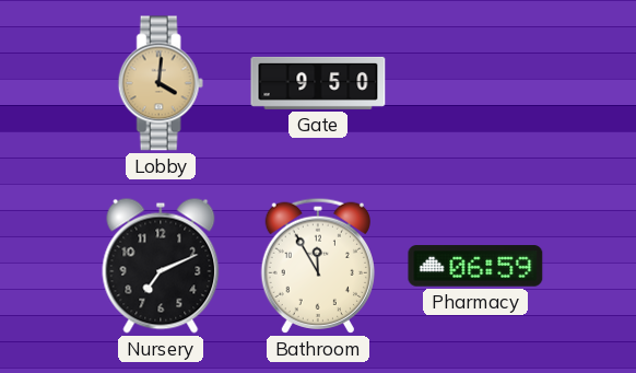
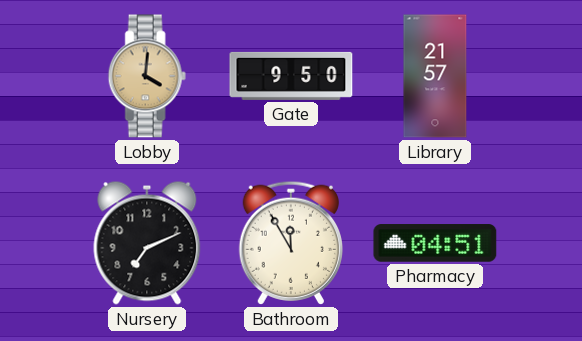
Library: none -> 21:57 (435, 76)
Pharmacy: 06:59 -> 04:51 (435, 243)
